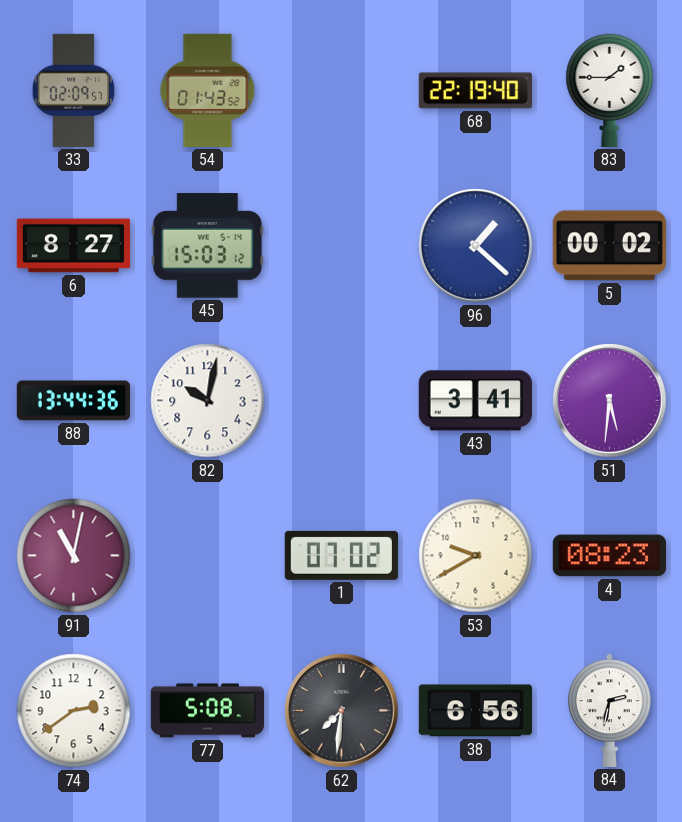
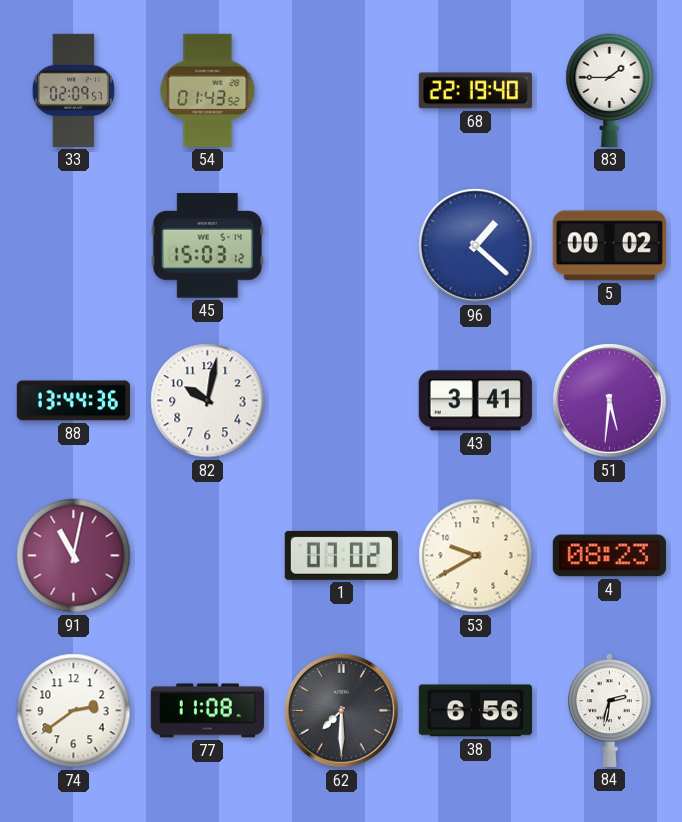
6: 8:27 -> none (73, 246)
77: 5:08 -> 11:08 (207, 711)
62: 7:31 -> 7:30 (342, 711)
